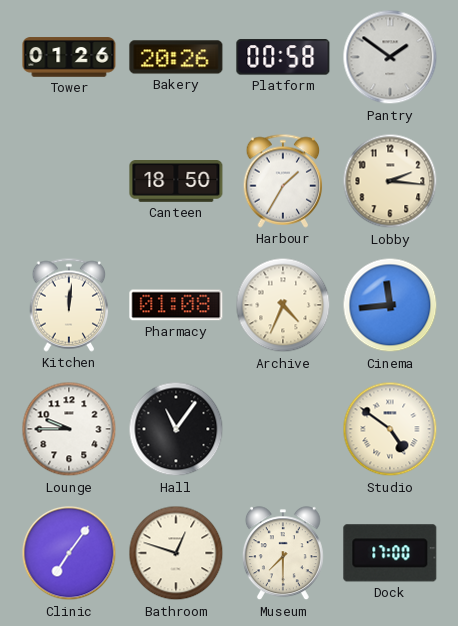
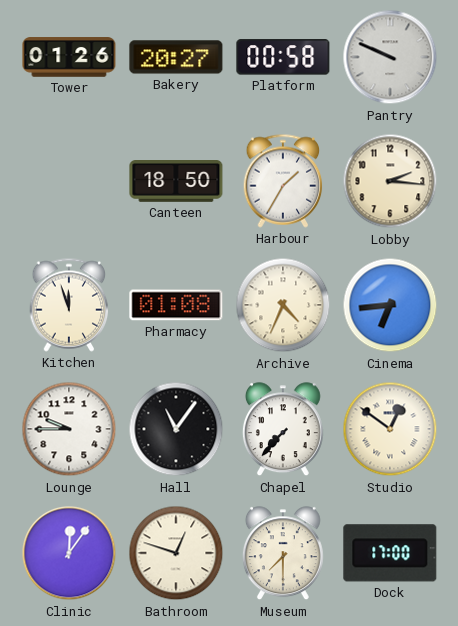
Bakery: 20:26 -> 20:27 (176, 57)
Pantry: 1:51 -> 9:49 (390, 57)
Kitchen: 12:01 -> 11:57 (69, 305)
Cinema: 11:44 -> 6:44 (390, 305)
Chapel: none -> 7:37 (283, 430)
Studio: 4:51 -> 12:51 (390, 429)
Clinic: 7:06 -> 12:06 (69, 553)
